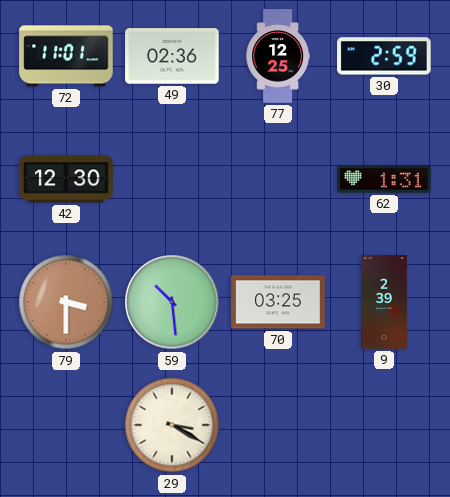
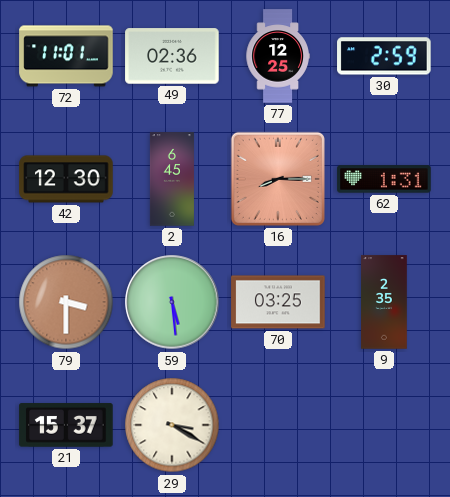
2: none -> 6:45 (172, 179)
16: none -> 8:15 (278, 179)
59: 10:29 -> 5:29 (172, 302)
9: 2:39 -> 2:35 (384, 302)
21: none -> 15:37 (66, 425)
